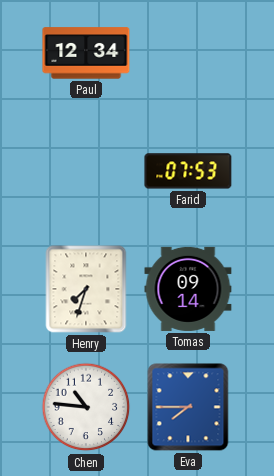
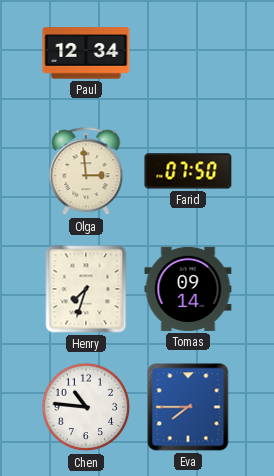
Olga: none -> 2:59 (86, 172)
Farid: 07:53 -> 07:50 (188, 171)
